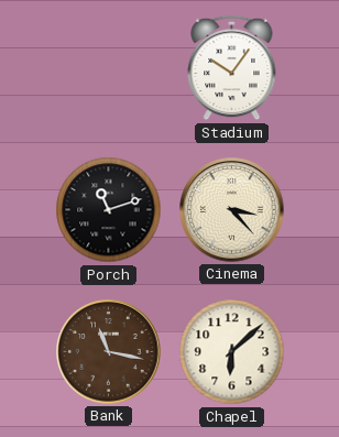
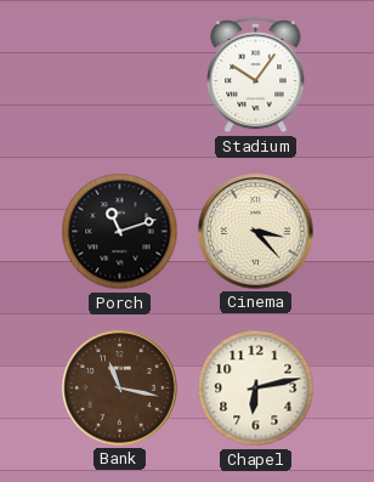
Chapel: 6:08 -> 6:13 (256, 389)
